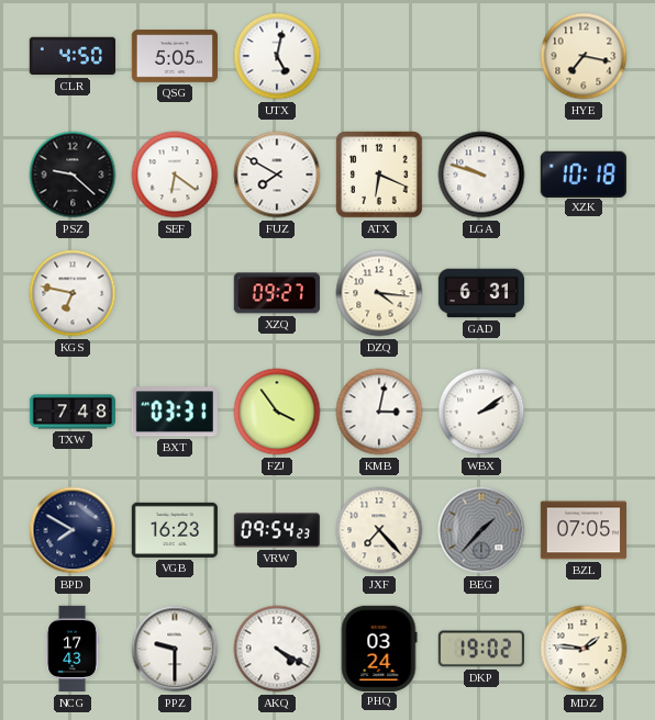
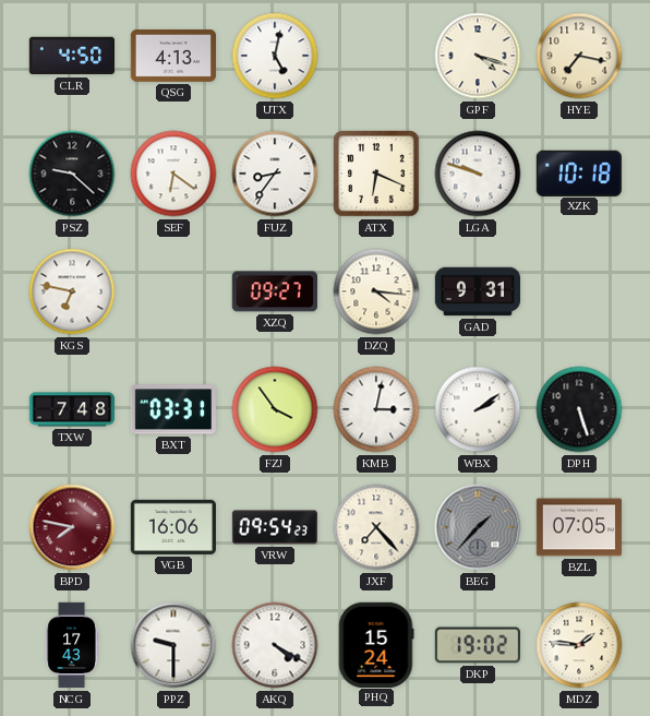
QSG: 5:05 -> 4:13 (172, 56)
GPF: none -> 4:18 (478, 56)
FUZ: 7:50 -> 8:36 (275, 174)
GAD: 6:31 -> 9:31 (478, 291)
DPH: none -> 5:27 (579, 409)
BPD: 7:50 -> 7:47 (72, 527)
BPD dial: navy -> burgundy (72, 527)
VGB: 16:23 -> 16:06 (172, 527)
PHQ: 03:24 -> 15:24 (376, 644)
